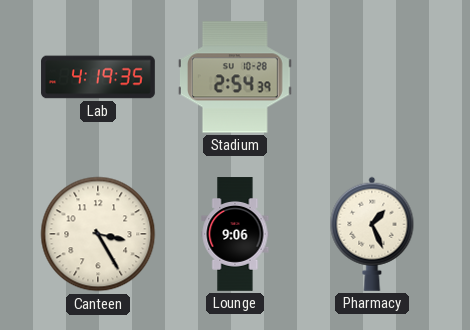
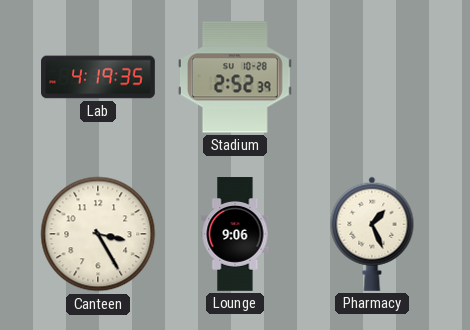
Stadium: 2:54 -> 2:52 (235, 77)
